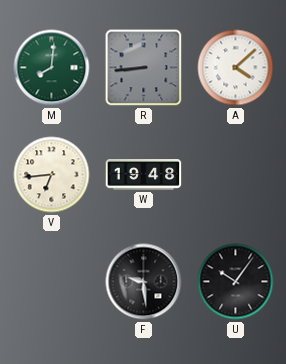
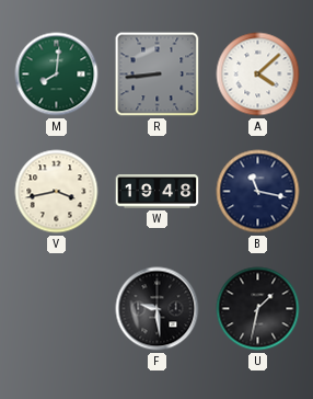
V: 6:44 -> 3:43 (57, 192)
B: none -> 11:17 (258, 192)
U: 10:06 -> 1:32 (258, 309)
